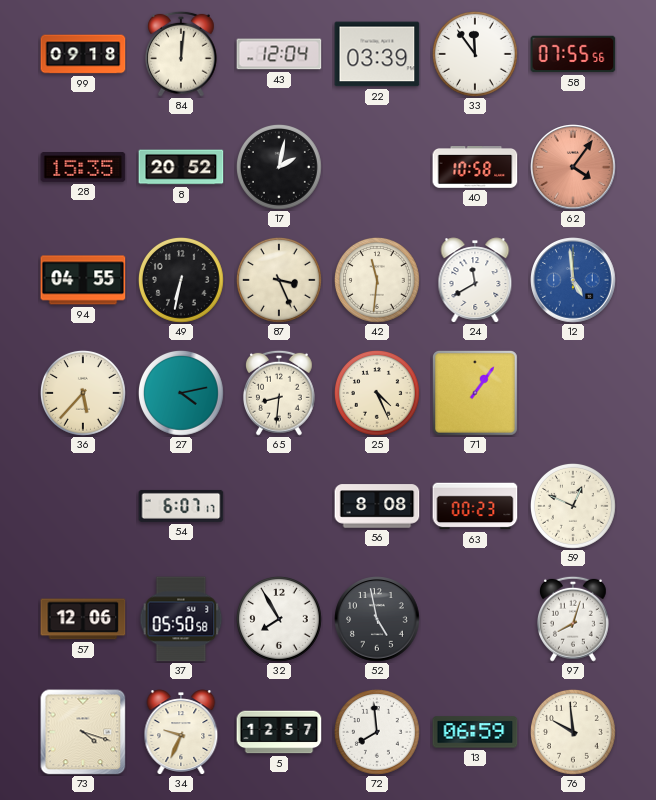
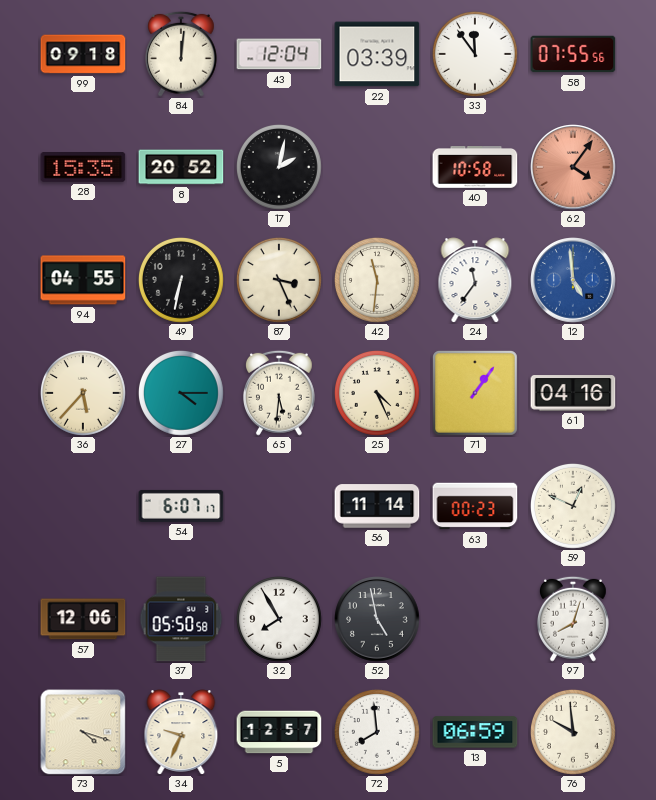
24: 11:40 -> 11:36 (475, 280)
27: 4:13 -> 4:15 (181, 393)
65: 8:31 -> 5:31 (280, 393)
61: none -> 04:16 (573, 393)
56: 8:08 -> 11:14 (377, 506)
